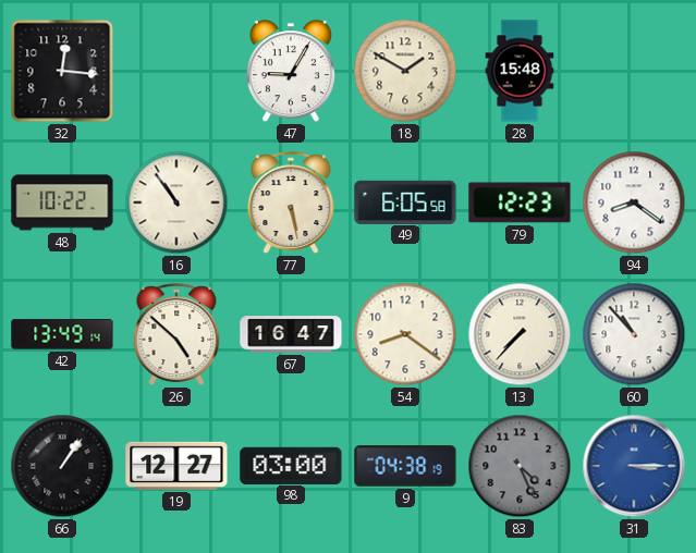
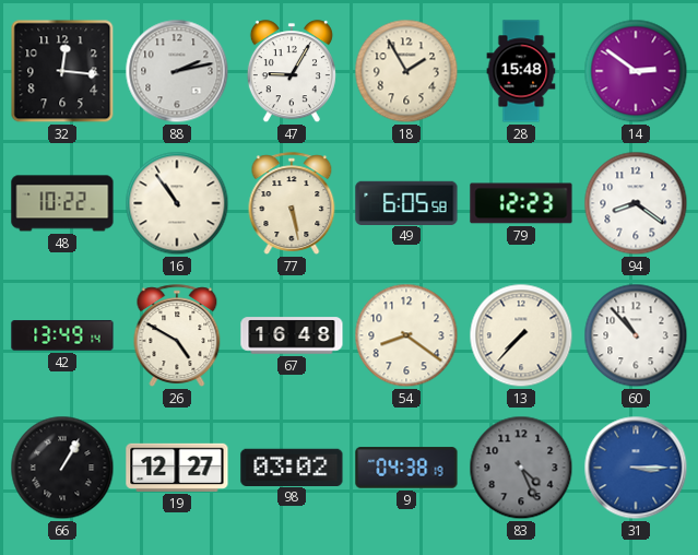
88: none -> 2:13 (177, 71)
18: 1:50 -> 1:55 (406, 71)
14: none -> 2:51 (636, 71)
26: 4:52 -> 4:50 (177, 335)
67: 16:47 -> 16:48 (292, 335)
66: 1:06 -> 1:05 (62, 468)
98: 03:00 -> 03:02 (292, 467)
